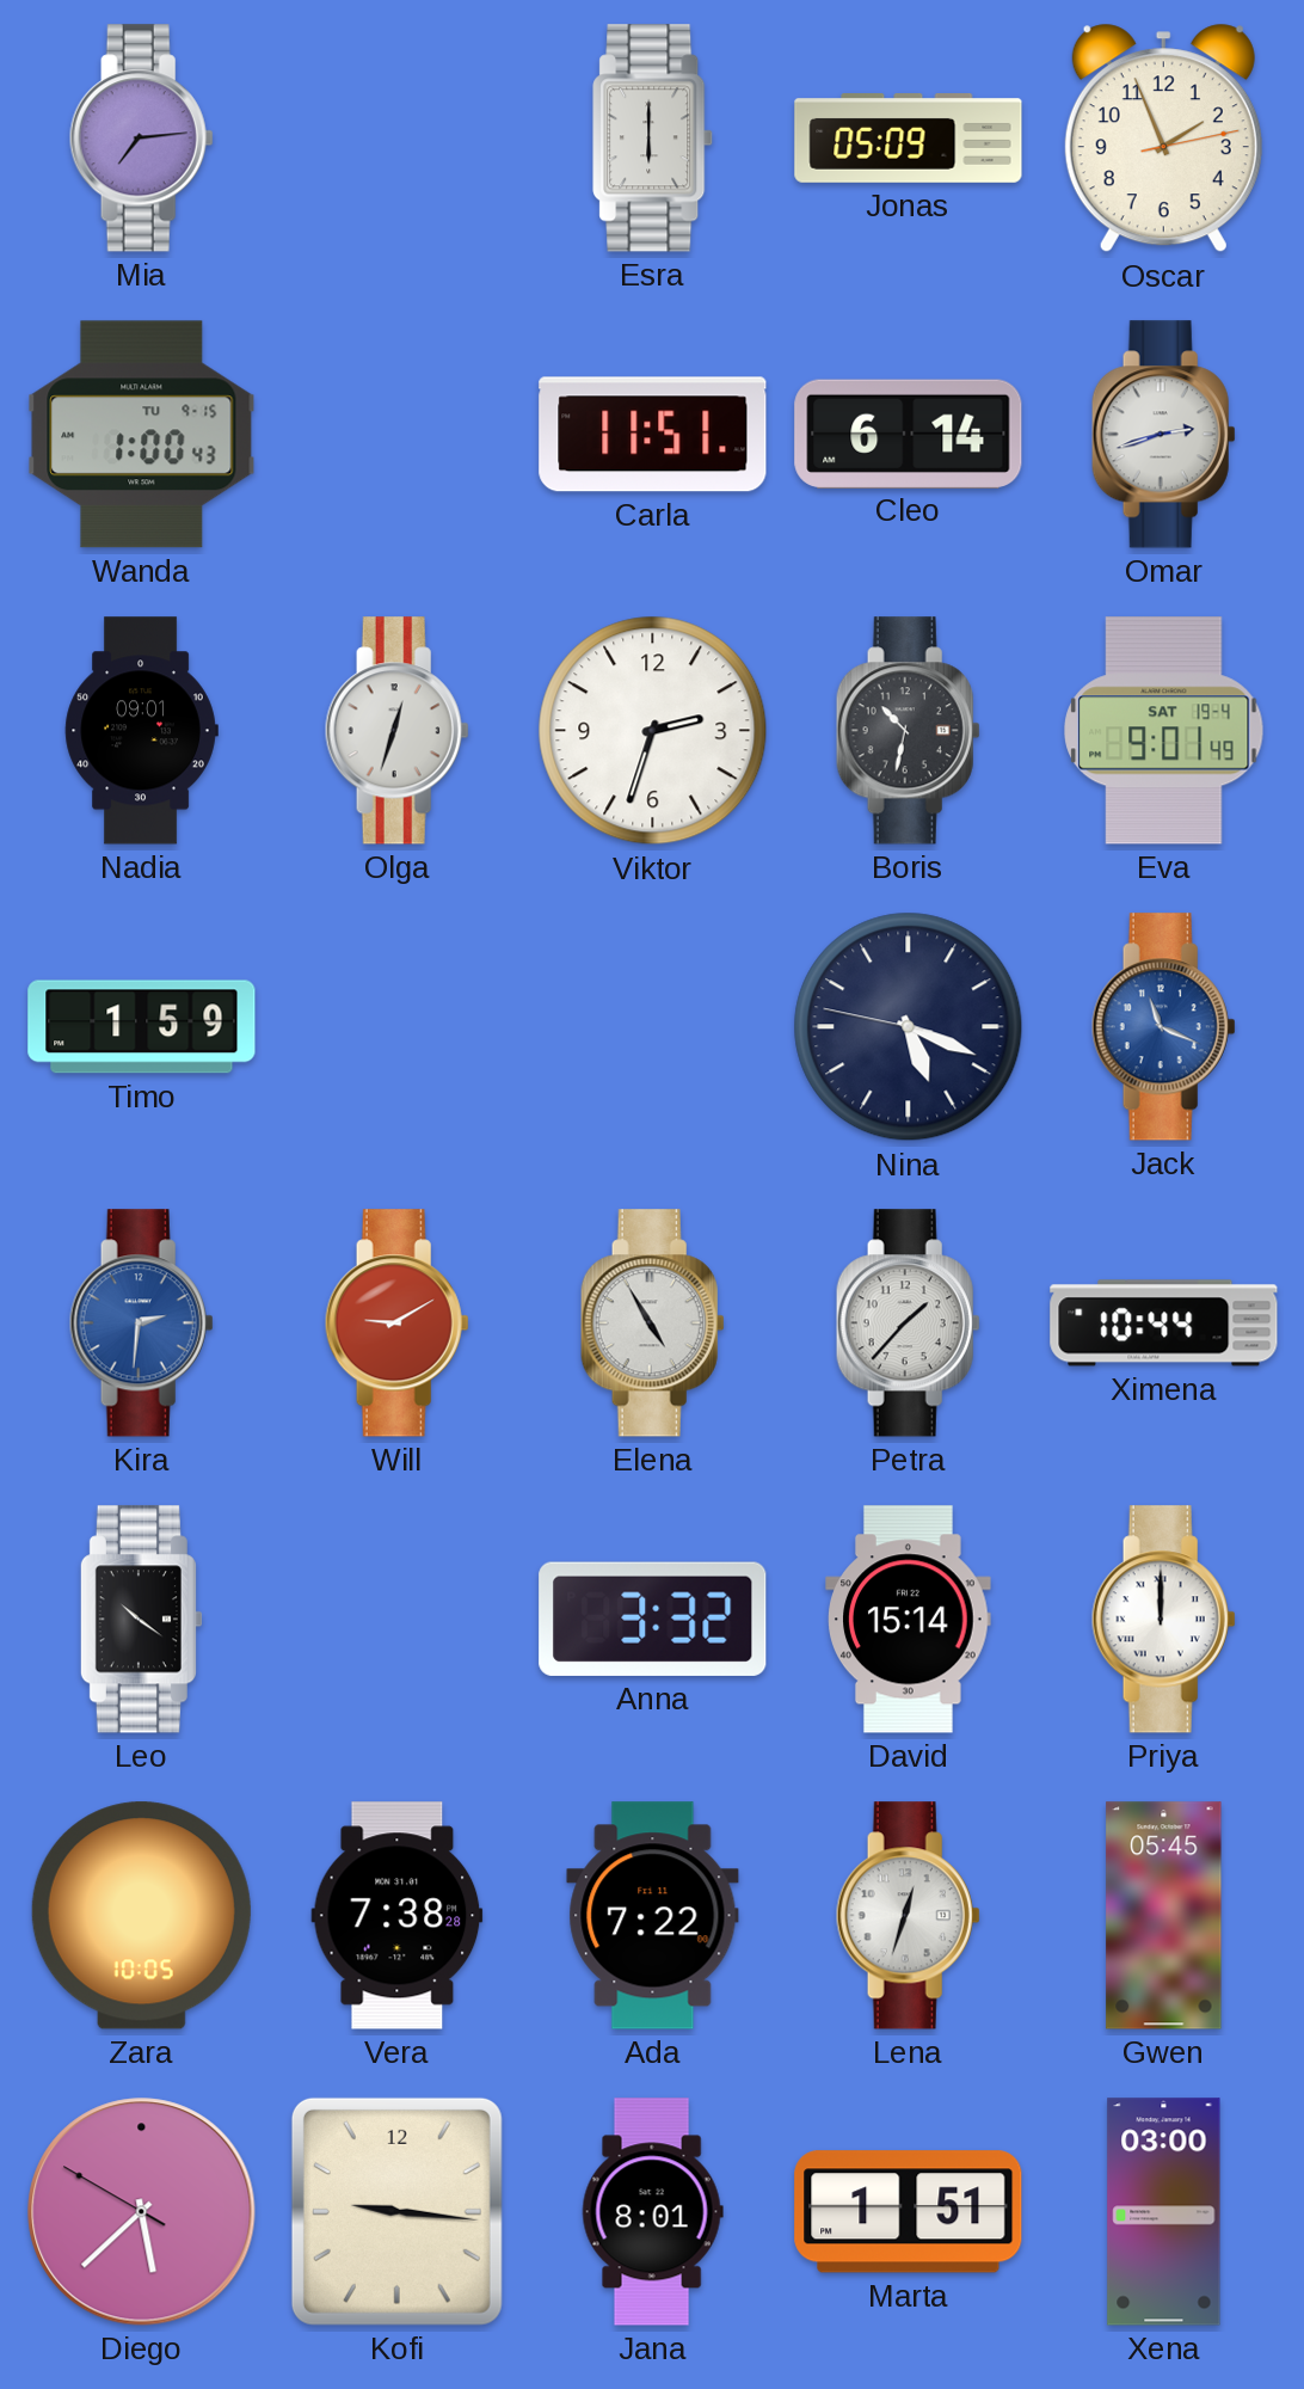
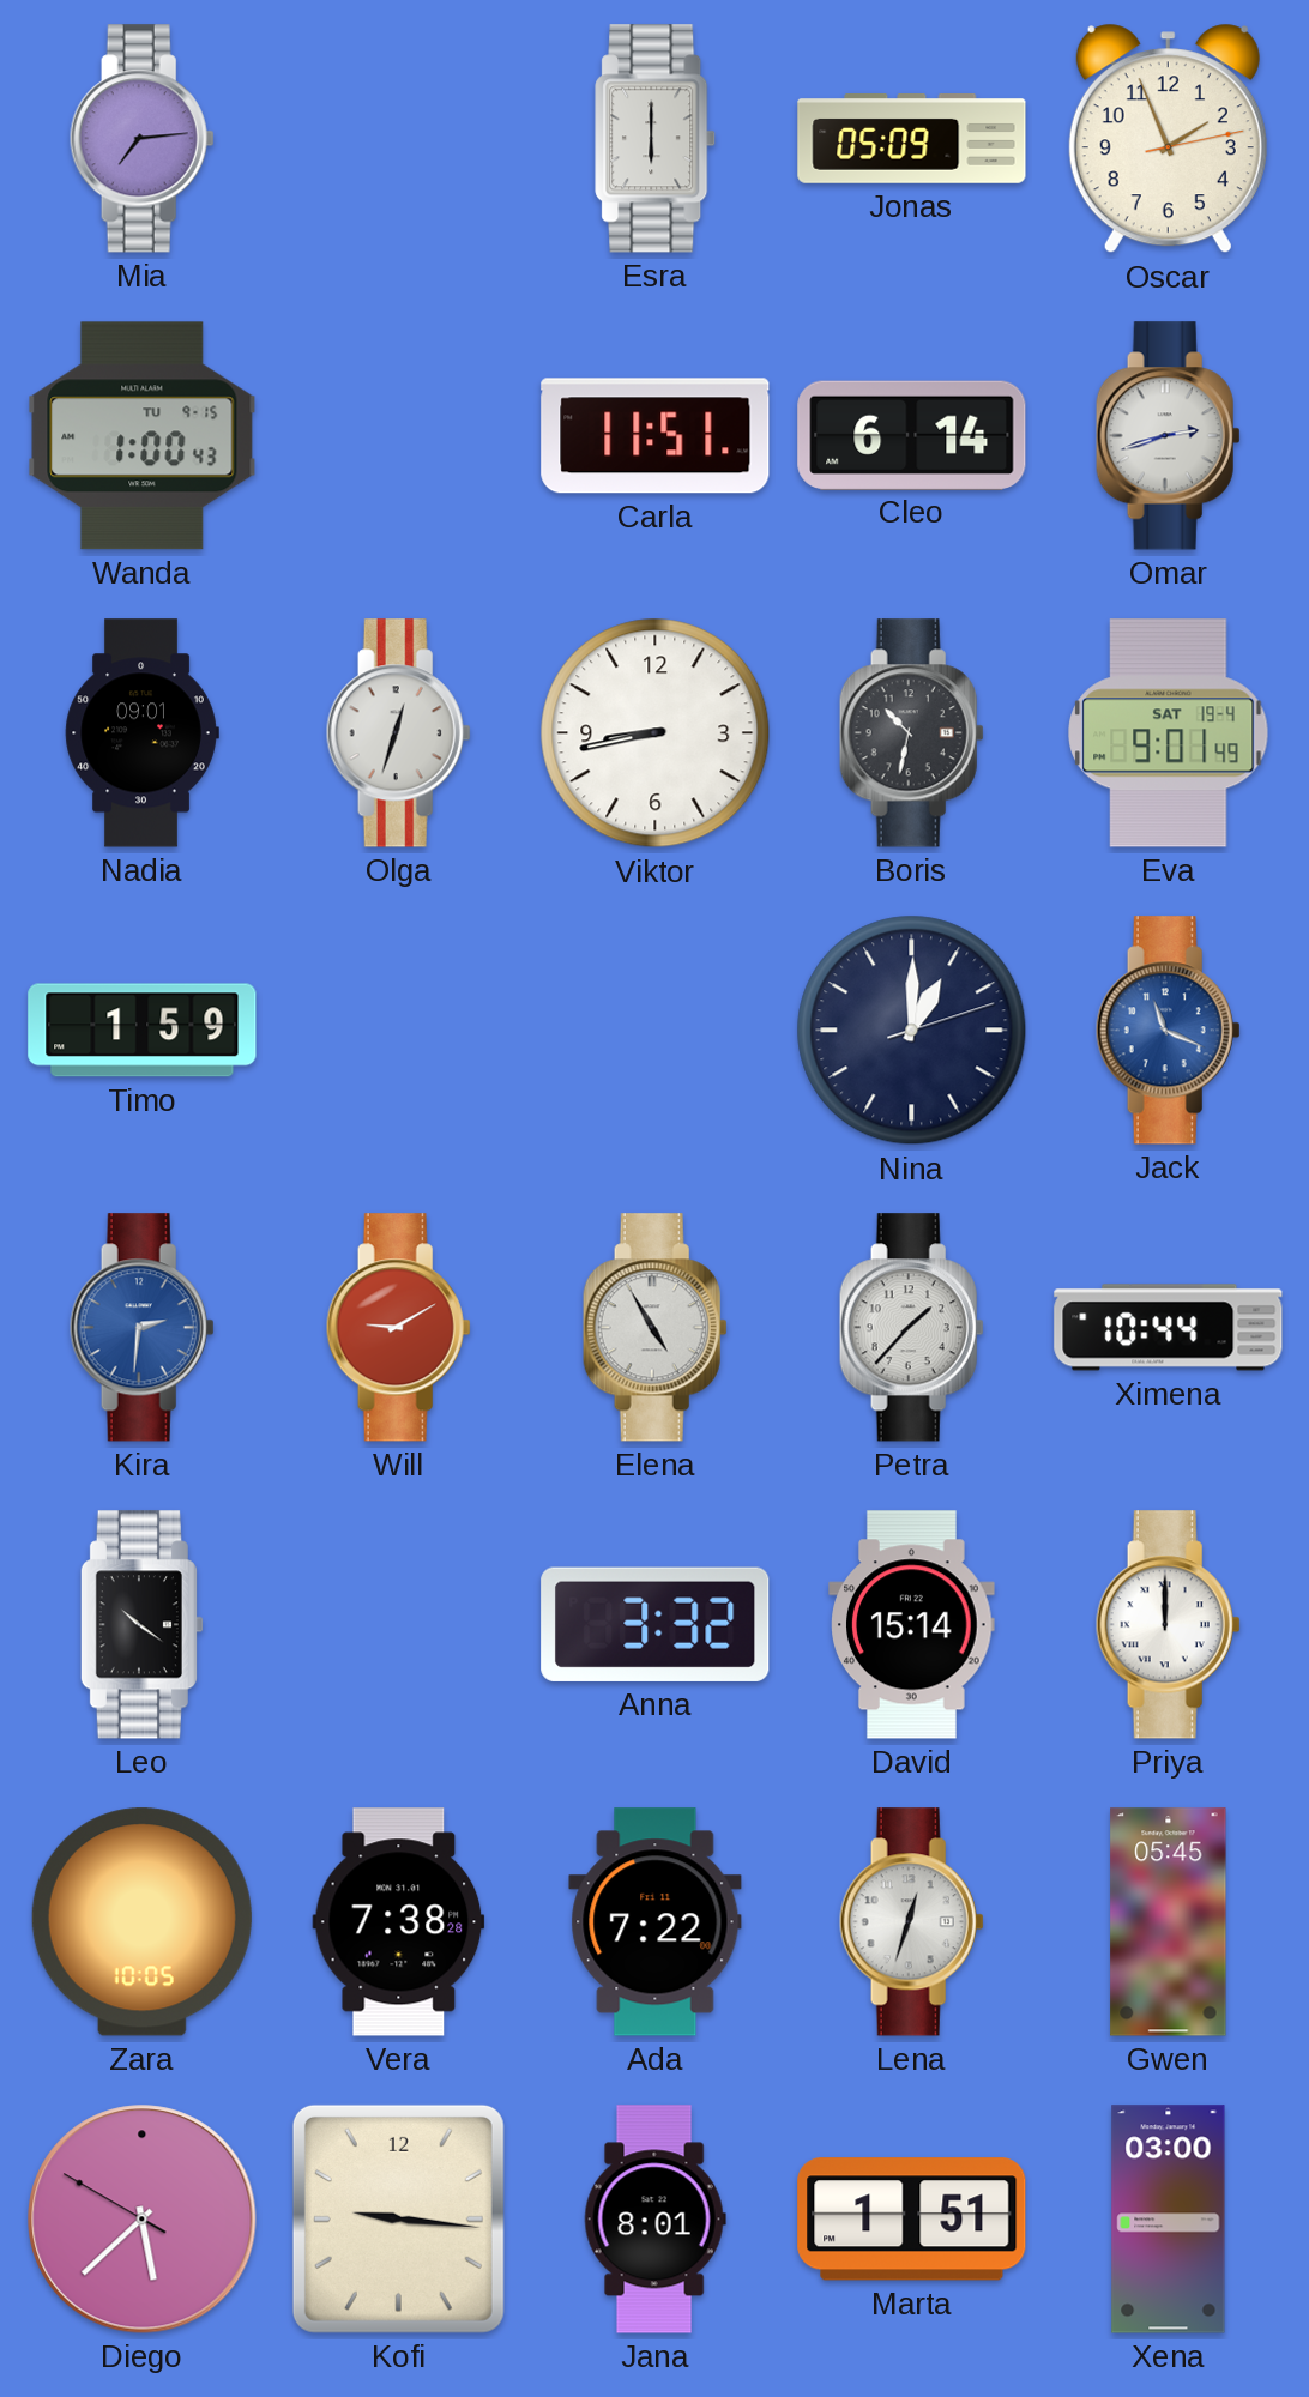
Viktor: 2:33 -> 8:43 (656, 733)
Nina: 5:18 -> 1:00 (912, 1031)
